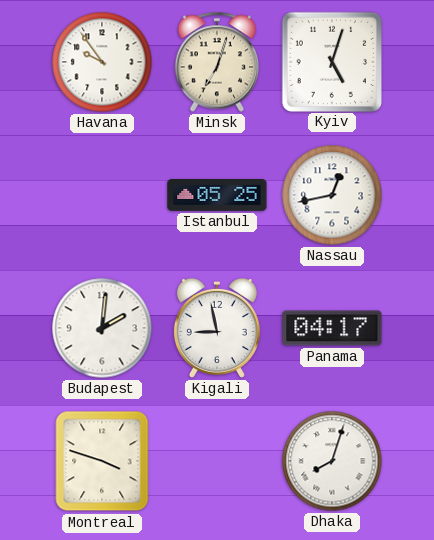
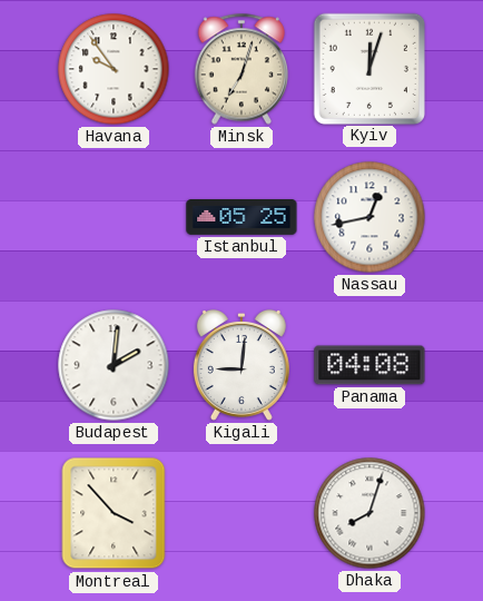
Kyiv: 5:03 -> 12:03 (368, 68)
Kigali: 8:58 -> 9:01 (241, 365)
Panama: 04:17 -> 04:08 (369, 365)
Montreal: 3:48 -> 3:53 (114, 513)
